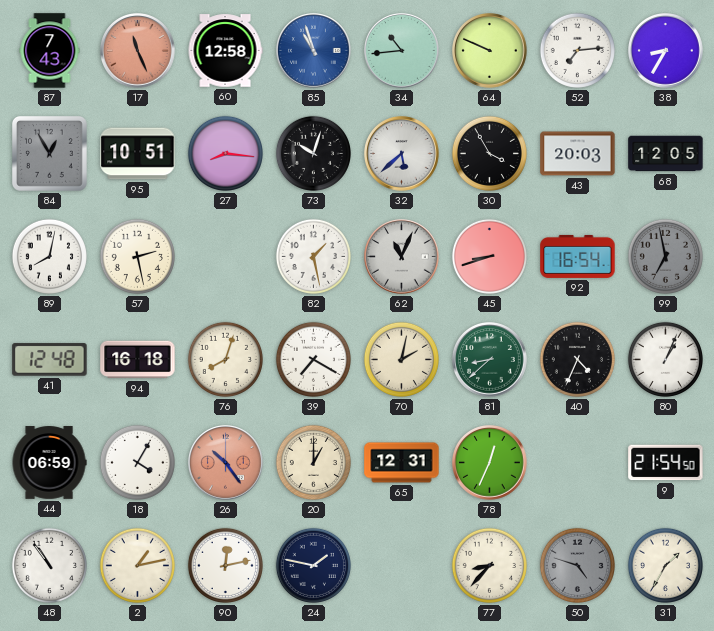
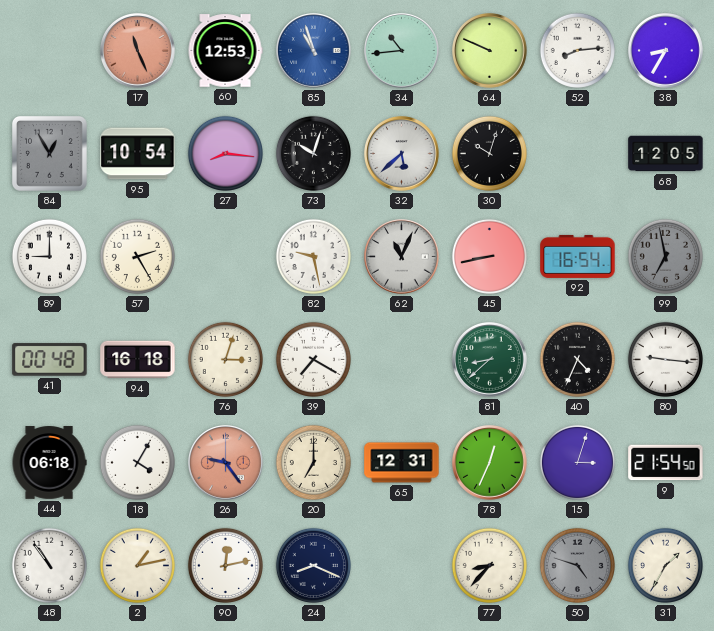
87: 7:43 -> none (50, 51)
60: 12:58 -> 12:53 (225, 51)
52: 7:14 -> 8:14 (577, 50)
95: 10:51 -> 10:54 (138, 154)
30: 3:55 -> 10:03 (489, 153)
43: 20:03 -> none (578, 154)
89: 8:02 -> 9:00 (49, 256)
57: 2:28 -> 2:25 (137, 256)
82: 1:28 -> 9:28 (313, 256)
45: 8:42 -> 8:43 (489, 256)
41: 12:48 -> 00:48 (50, 360)
76: 8:03 -> 3:03 (225, 359)
70: 2:02 -> none (401, 359)
80: 1:04 -> 9:16 (665, 359)
44: 06:59 -> 06:18 (49, 463)
26: 10:24 -> 9:24 (226, 463)
20: 1:00 -> 7:00 (313, 462)
15: none -> 3:03 (577, 462)
24: 1:47 -> 8:19 (313, 565)
